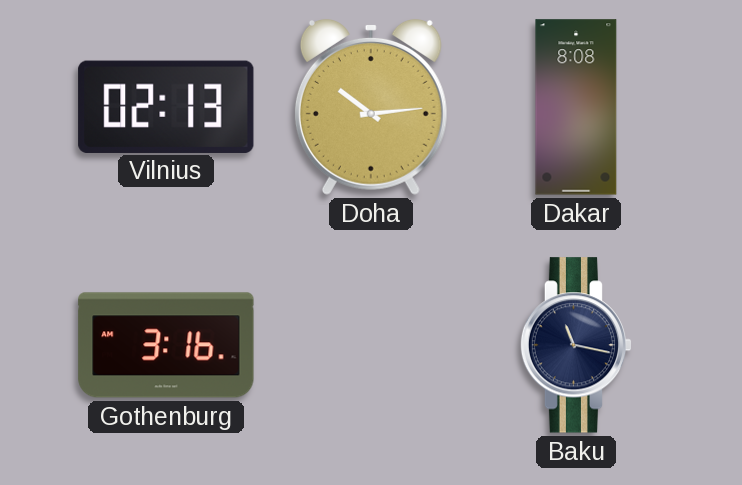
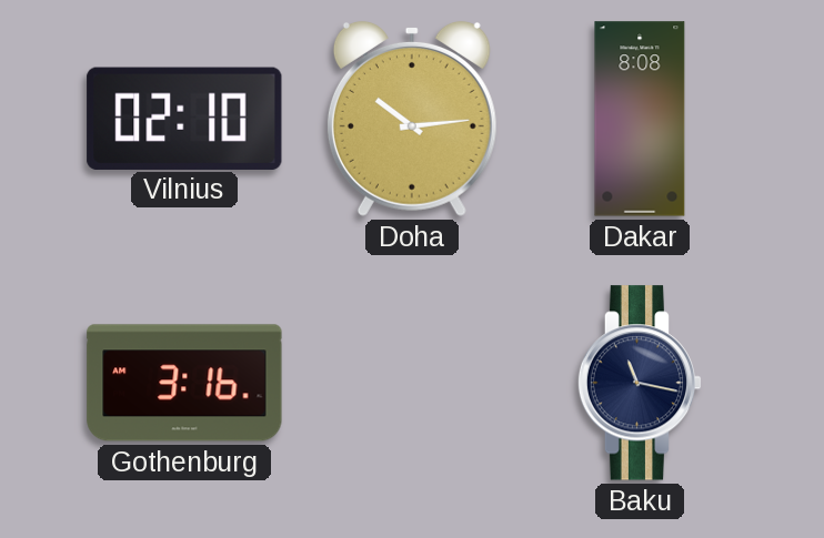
Vilnius: 02:13 -> 02:10 (184, 118)
